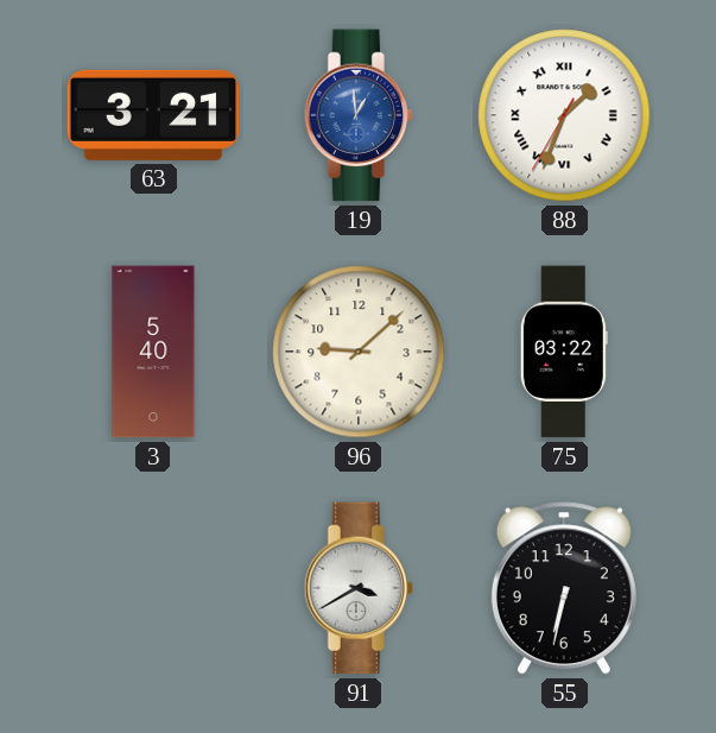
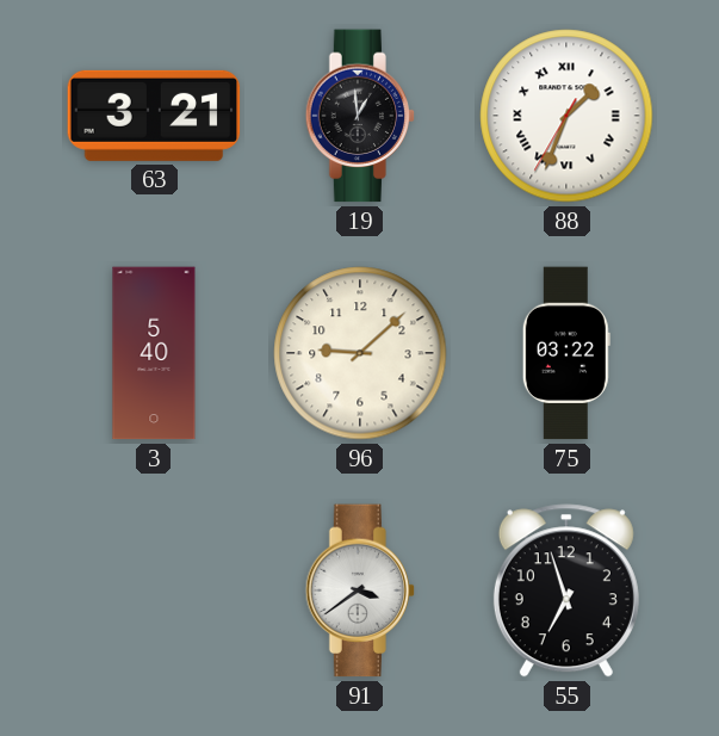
19 dial: blue -> black (360, 116)
91: 3:40 -> 3:39 (360, 590)
55: 6:32 -> 6:57 (566, 590)
